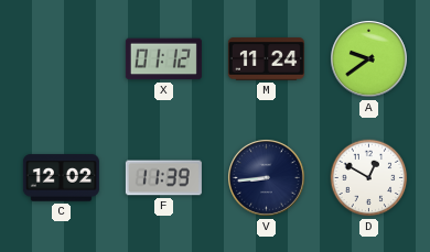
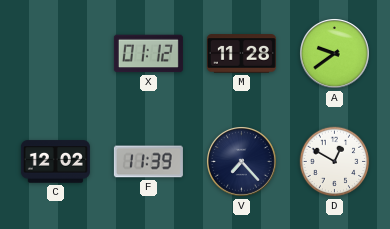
M: 11:24 -> 11:28 (241, 54)
V: 8:44 -> 7:23 (242, 162)
